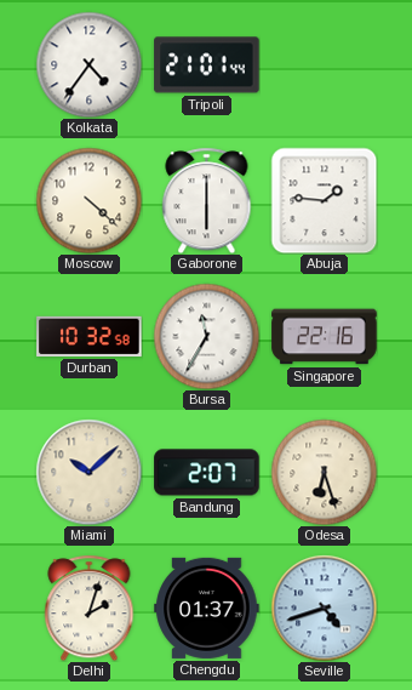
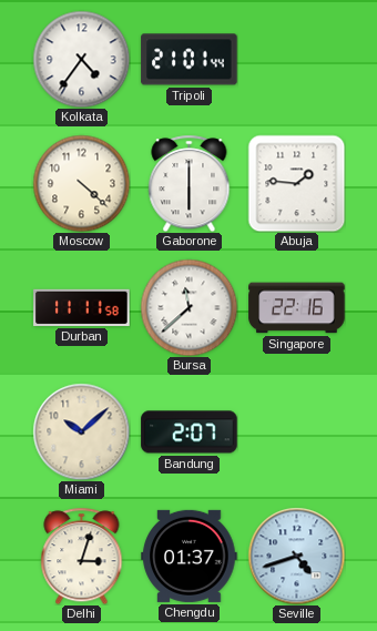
Durban: 10:32 -> 11:11 (82, 307)
Bursa: 11:35 -> 11:38 (188, 307)
Odesa: 6:27 -> none (324, 472)
Delhi: 2:03 -> 3:03 (82, 556)
